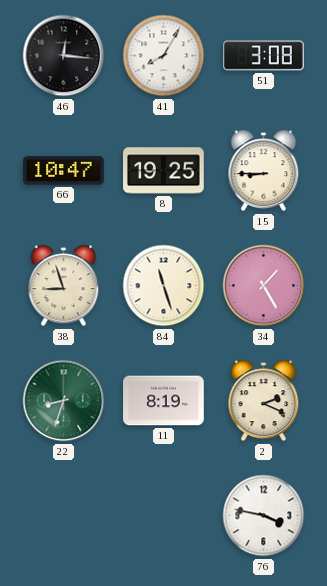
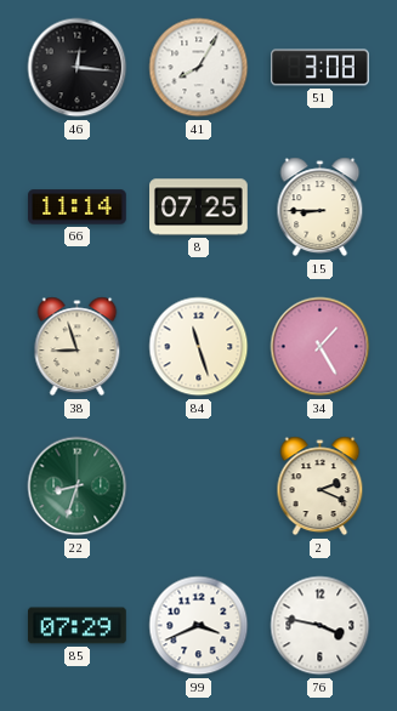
66: 10:47 -> 11:14 (78, 207)
8: 19:25 -> 07:25 (199, 207)
11: 8:19 -> none (164, 401)
85: none -> 07:29 (78, 626)
99: none -> 3:41 (199, 626)
